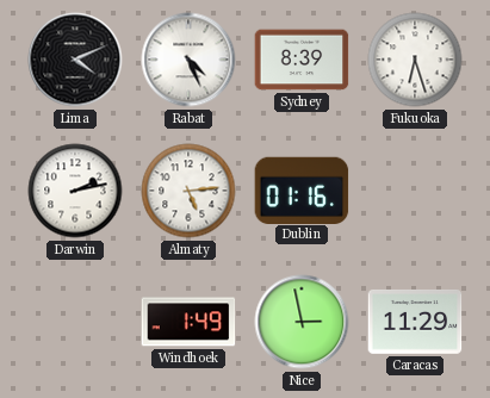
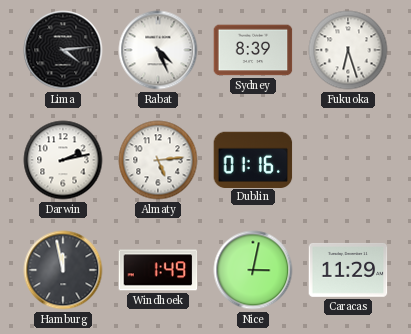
Lima: 4:11 -> 4:14 (63, 50)
Hamburg: none -> 11:58 (63, 270)
Nice: 2:58 -> 3:02 (253, 270)
